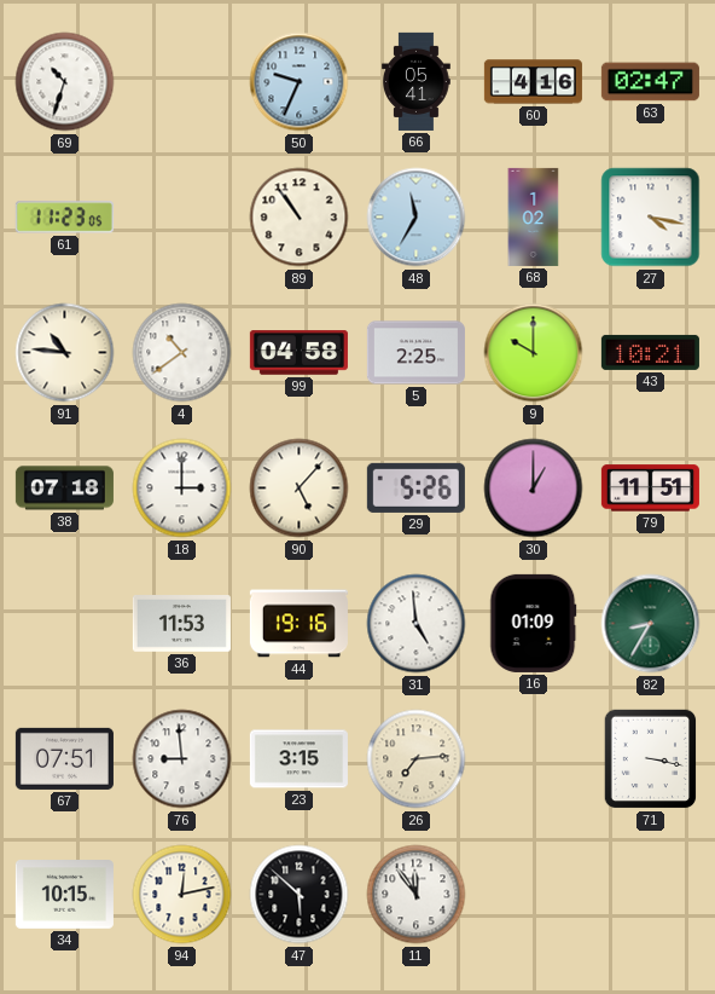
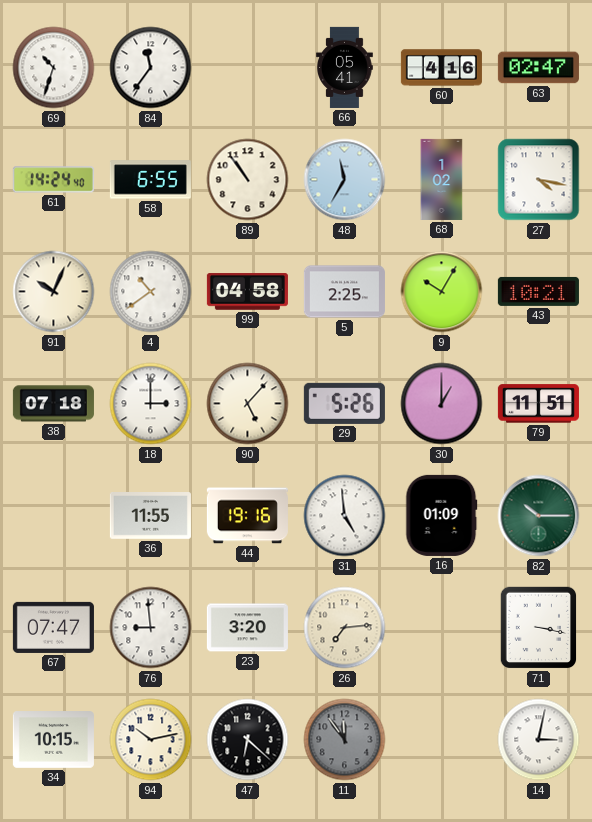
84: none -> 11:36 (151, 68)
50: 9:34 -> none (300, 82)
61: 11:23 -> 14:24 (53, 180)
58: none -> 6:55 (150, 180)
91: 10:46 -> 10:04 (54, 292)
9: 10:00 -> 10:05 (442, 292)
36: 11:53 -> 11:55 (150, 516)
82: 8:35 -> 10:15 (539, 516)
67: 07:51 -> 07:47 (53, 627)
23: 3:15 -> 3:20 (247, 628)
94: 12:13 -> 10:13 (151, 740)
47: 5:52 -> 6:22 (248, 740)
11 dial: white -> grey (345, 740)
14: none -> 3:02 (539, 740)
